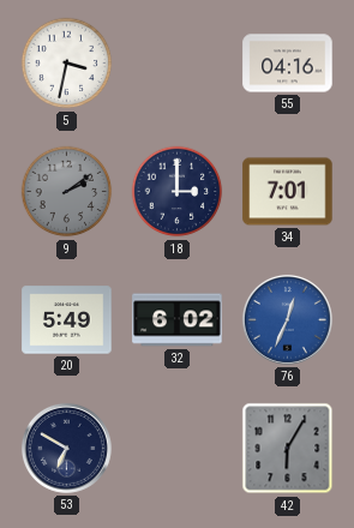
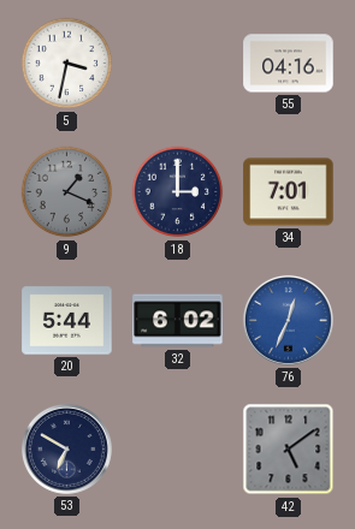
9: 2:09 -> 1:19 (67, 192)
20: 5:49 -> 5:44 (67, 321)
42: 6:05 -> 5:09 (289, 450)
